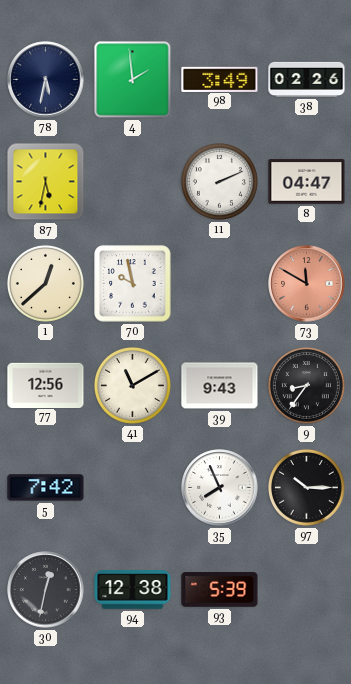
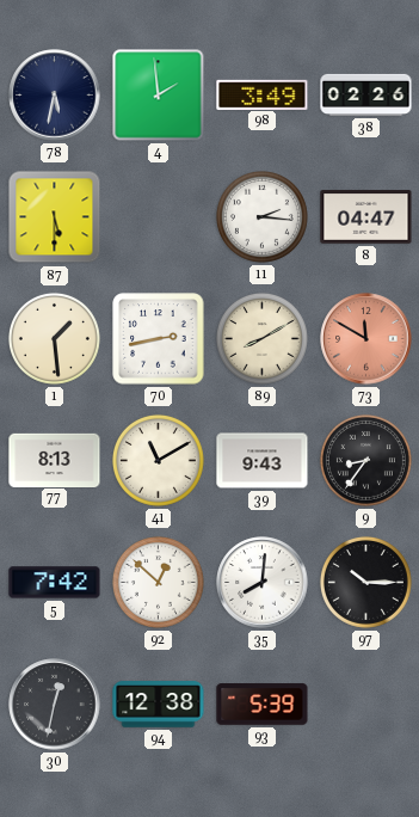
87: 5:32 -> 5:30 (55, 217)
11: 2:11 -> 2:16 (261, 216)
1: 12:38 -> 1:29 (54, 338)
70: 9:58 -> 2:43 (159, 339)
89: none -> 8:10 (261, 338)
77: 12:56 -> 8:13 (55, 460)
92: none -> 12:52 (158, 582)
35: 7:56 -> 8:01 (263, 583)
